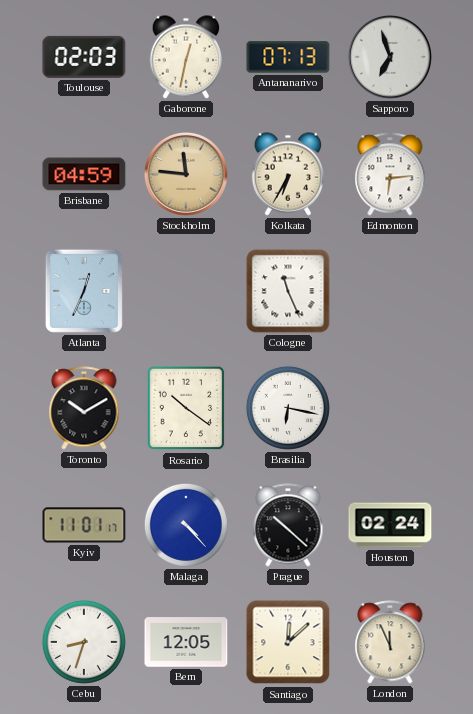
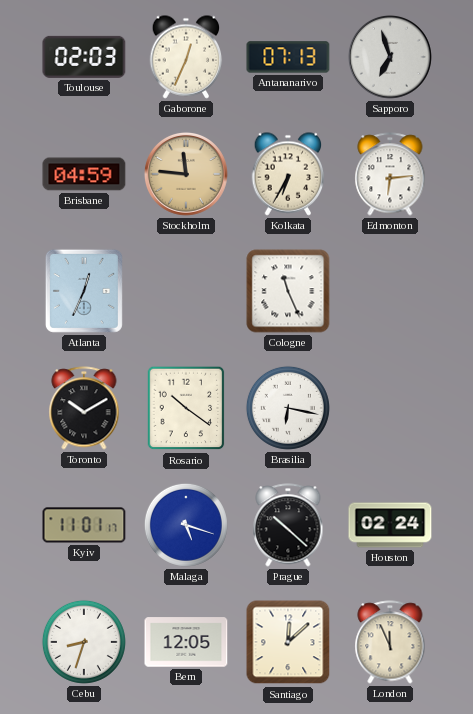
Gaborone: 12:32 -> 12:34 (186, 57)
Malaga: 4:23 -> 5:18 (186, 525)
